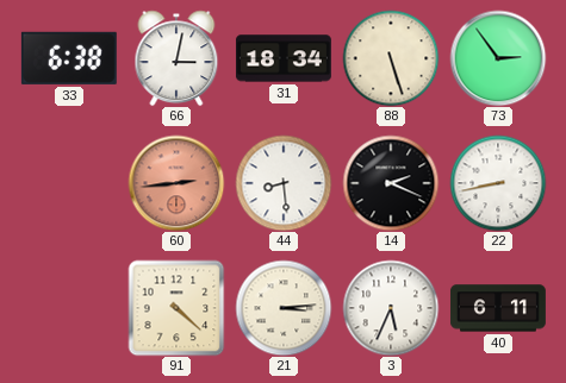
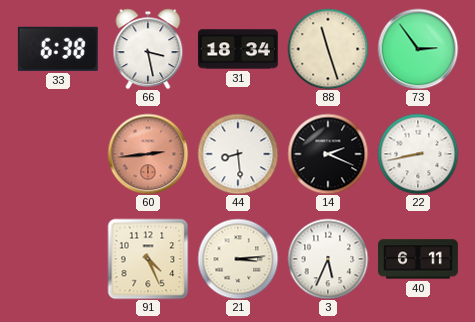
66: 3:02 -> 3:28 (148, 49)
88: 5:27 -> 11:27 (328, 49)
91: 4:22 -> 4:26 (148, 259)
